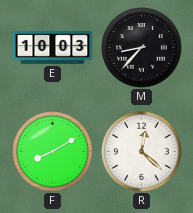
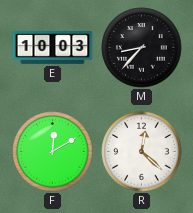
F: 8:10 -> 12:10 (53, 152)
